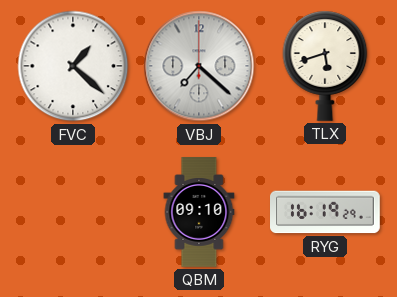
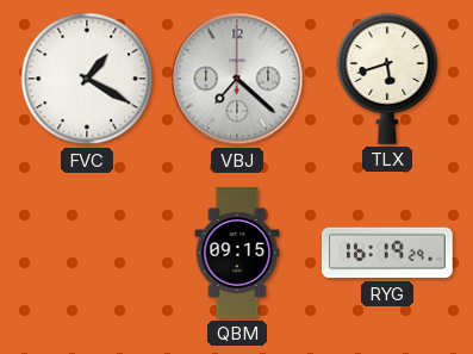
FVC: 1:22 -> 1:20 (87, 79)
QBM: 09:10 -> 09:15 (237, 253)
